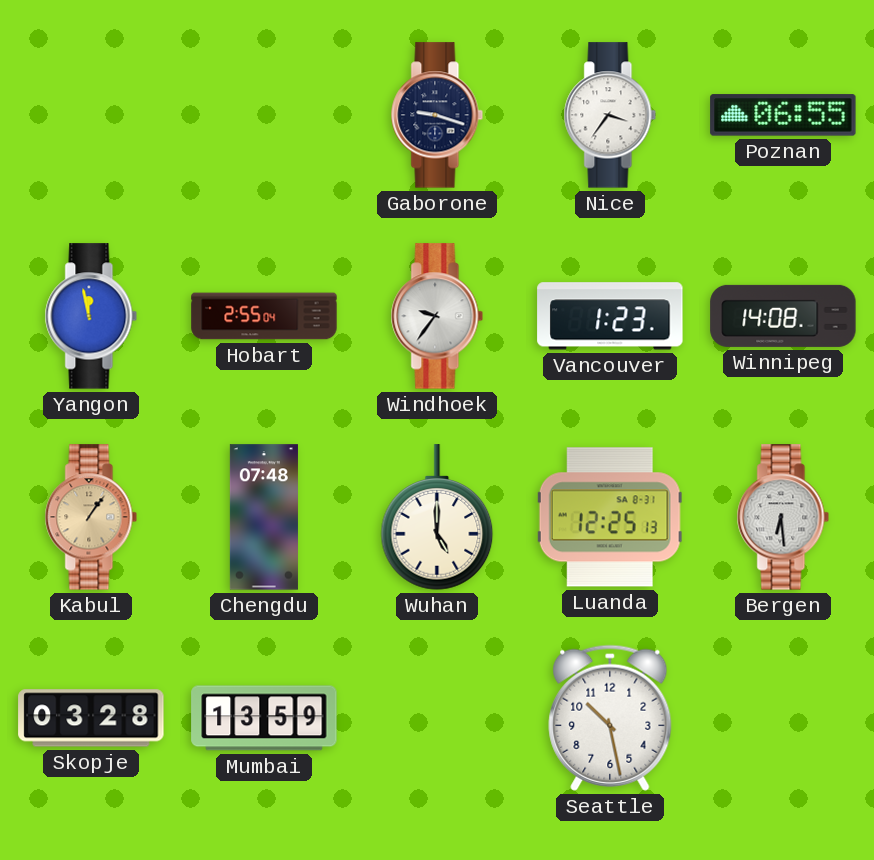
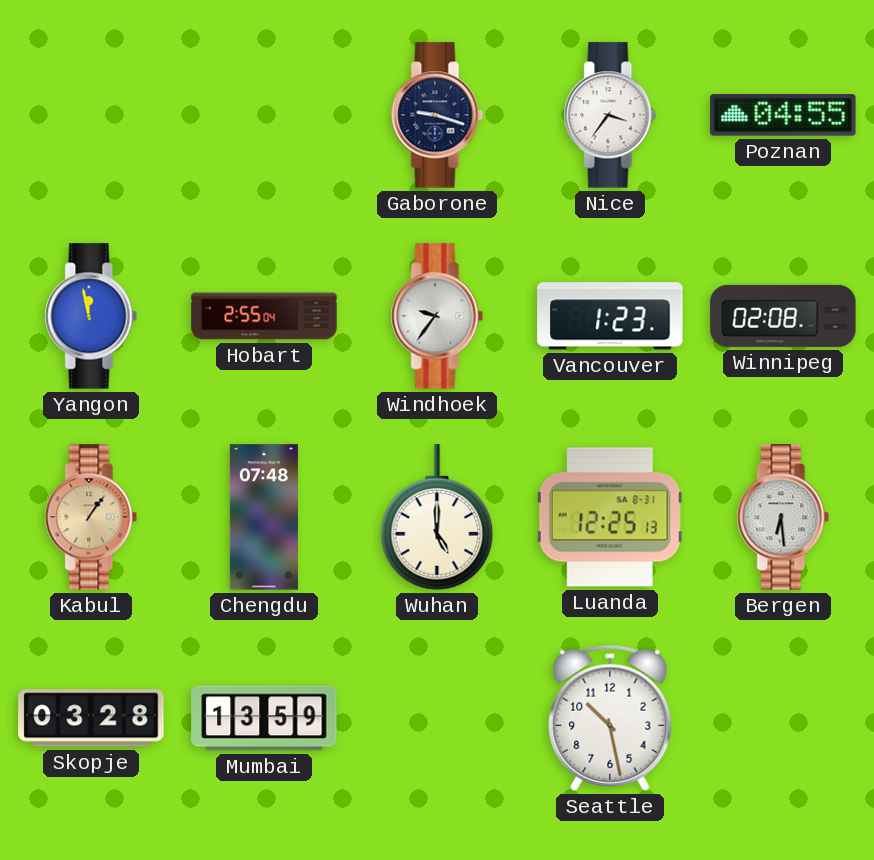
Poznan: 06:55 -> 04:55 (783, 115)
Winnipeg: 14:08 -> 02:08 (783, 316)
